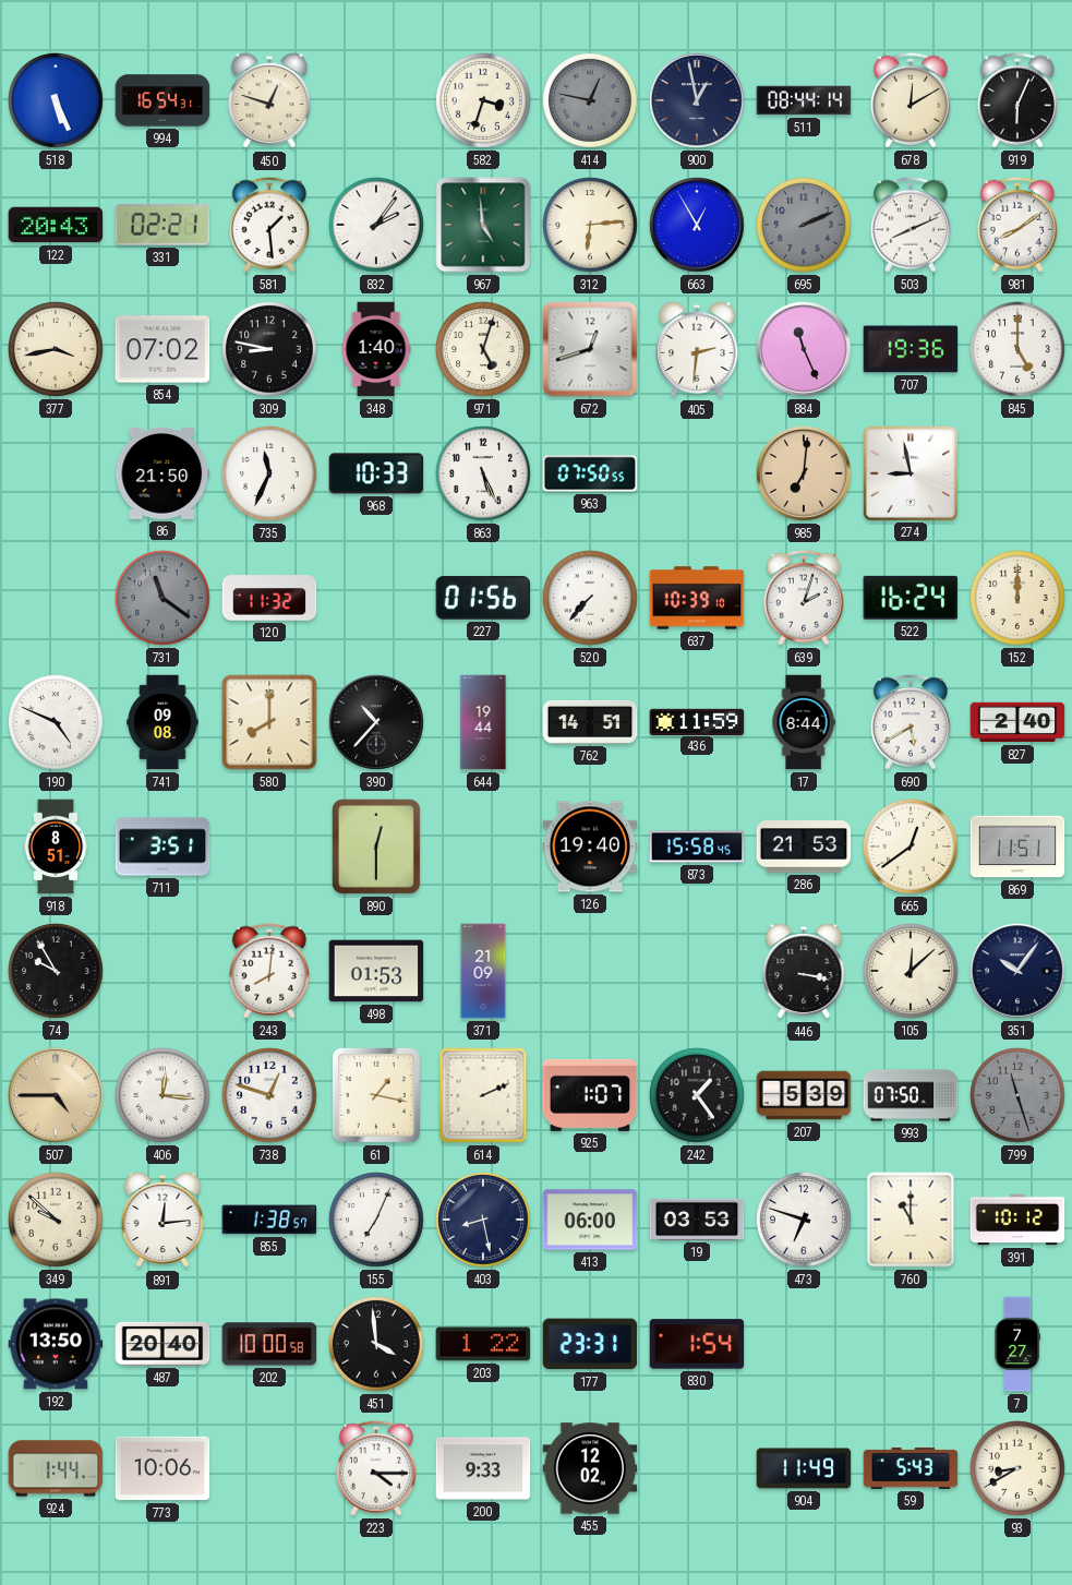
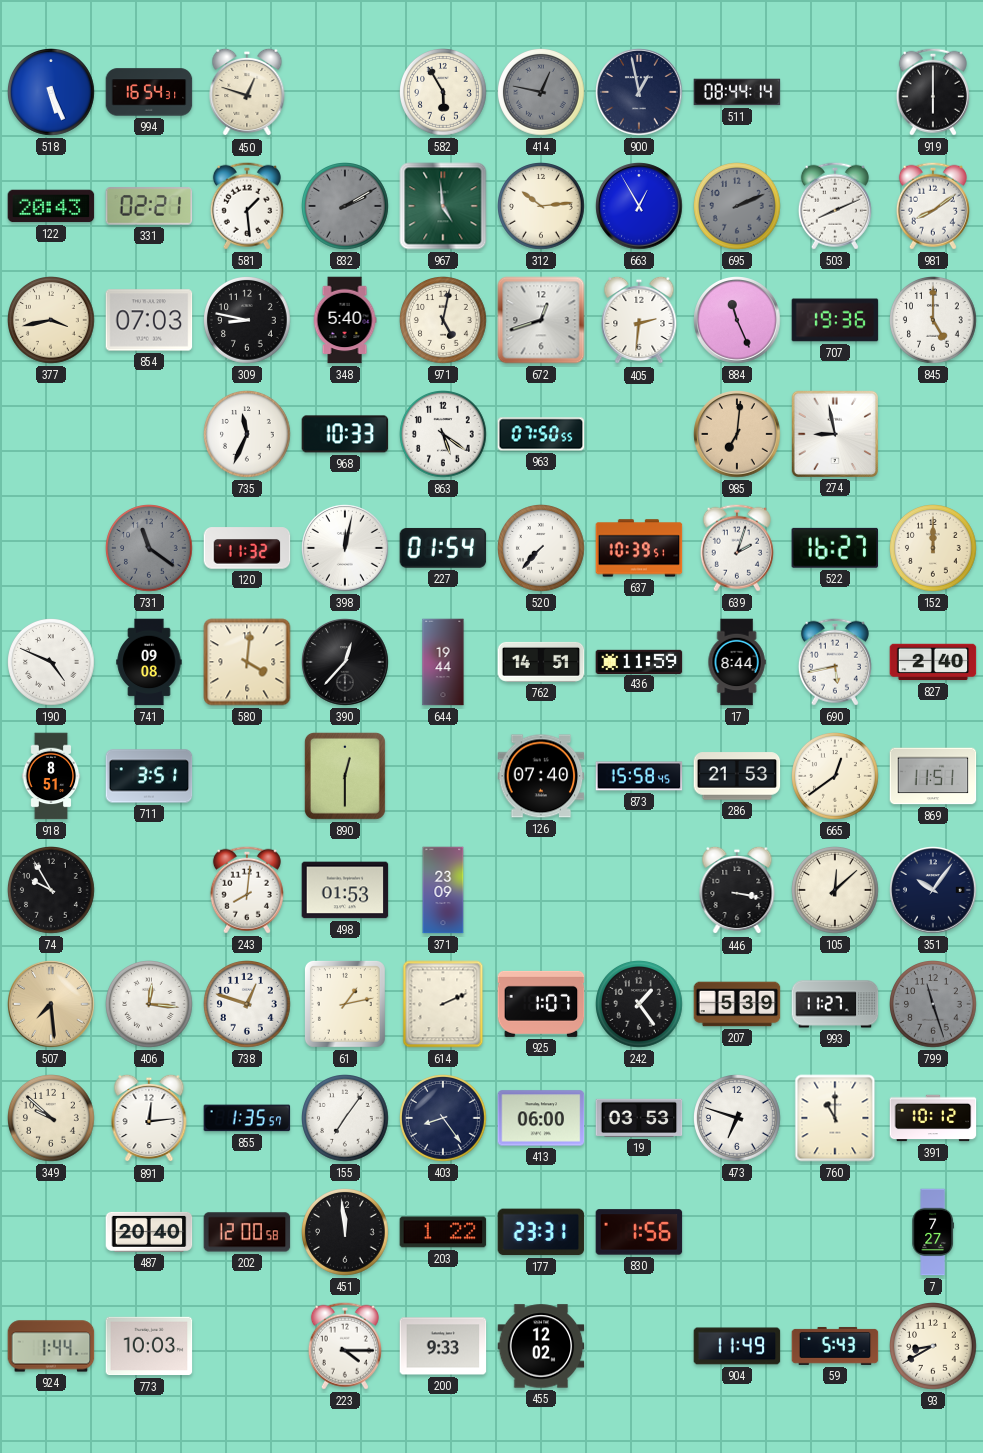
582: 3:33 -> 5:55 (444, 93)
678: 12:10 -> none (911, 100)
919: 6:04 -> 6:00 (933, 92)
832: 2:06 -> 2:10 (346, 207)
832 dial: white -> grey (346, 207)
312: 6:14 -> 10:14 (542, 207)
854: 07:02 -> 07:03 (149, 320)
348: 1:40 -> 5:40 (345, 320)
971: 5:03 -> 5:02 (444, 321)
86: 21:50 -> none (162, 475)
863: 5:26 -> 5:21 (444, 435)
398: none -> 12:02 (345, 548)
227: 01:56 -> 01:54 (443, 548)
637: 10:39:10 -> 10:39:51 (639, 548)
522: 16:24 -> 16:27 (835, 548)
580: 8:00 -> 4:01 (247, 662)
390: 10:37 -> 12:37 (345, 662)
690: 5:40 -> 5:43 (835, 662)
126: 19:40 -> 07:40 (541, 776)
371: 21:09 -> 23:09 (443, 890)
507: 4:45 -> 7:29 (51, 1004)
61: 1:17 -> 1:13 (345, 1004)
993: 07:50 -> 11:27 (835, 1004)
855: 1:38 -> 1:35 (247, 1118)
155: 7:04 -> 7:06 (346, 1119)
403: 8:28 -> 8:24 (444, 1119)
192: 13:50 -> none (56, 1344)
202: 10:00 -> 12:00 (247, 1232)
451: 3:59 -> 11:59 (346, 1233)
830: 1:54 -> 1:56 (639, 1232)
773: 10:06 -> 10:03 (149, 1346)
